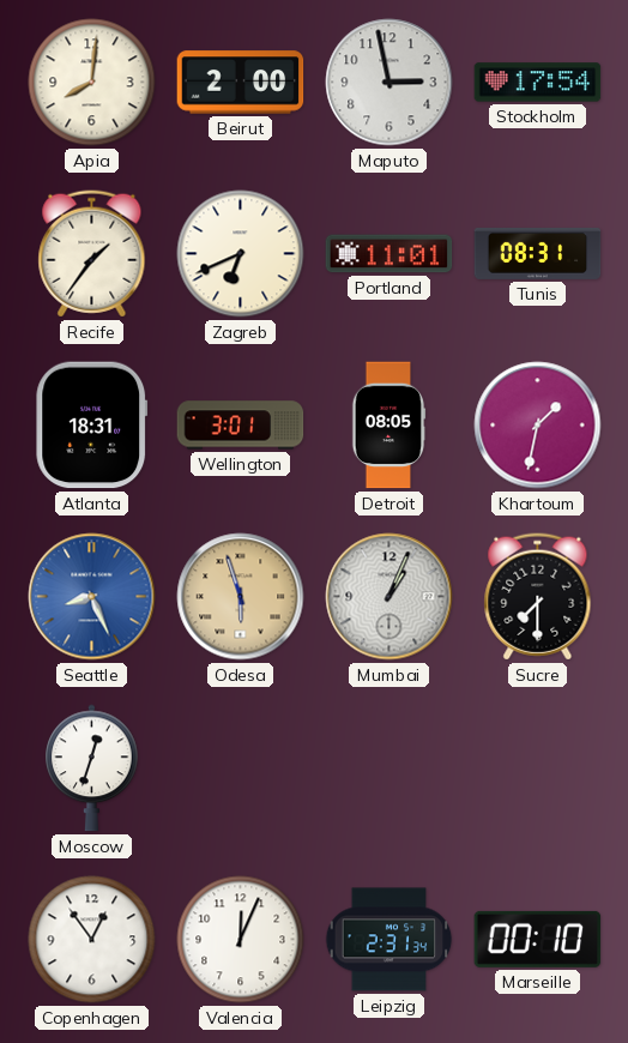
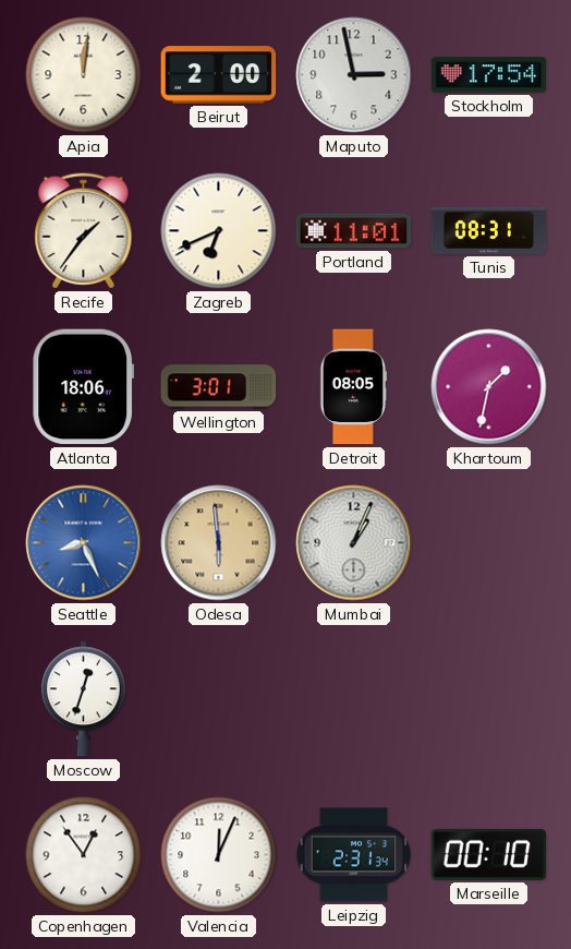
Apia: 8:01 -> 12:01 (84, 75)
Atlanta: 18:31 -> 18:06 (84, 387)
Odesa: 5:57 -> 5:59 (219, 543)
Sucre: 7:30 -> none (538, 597)
